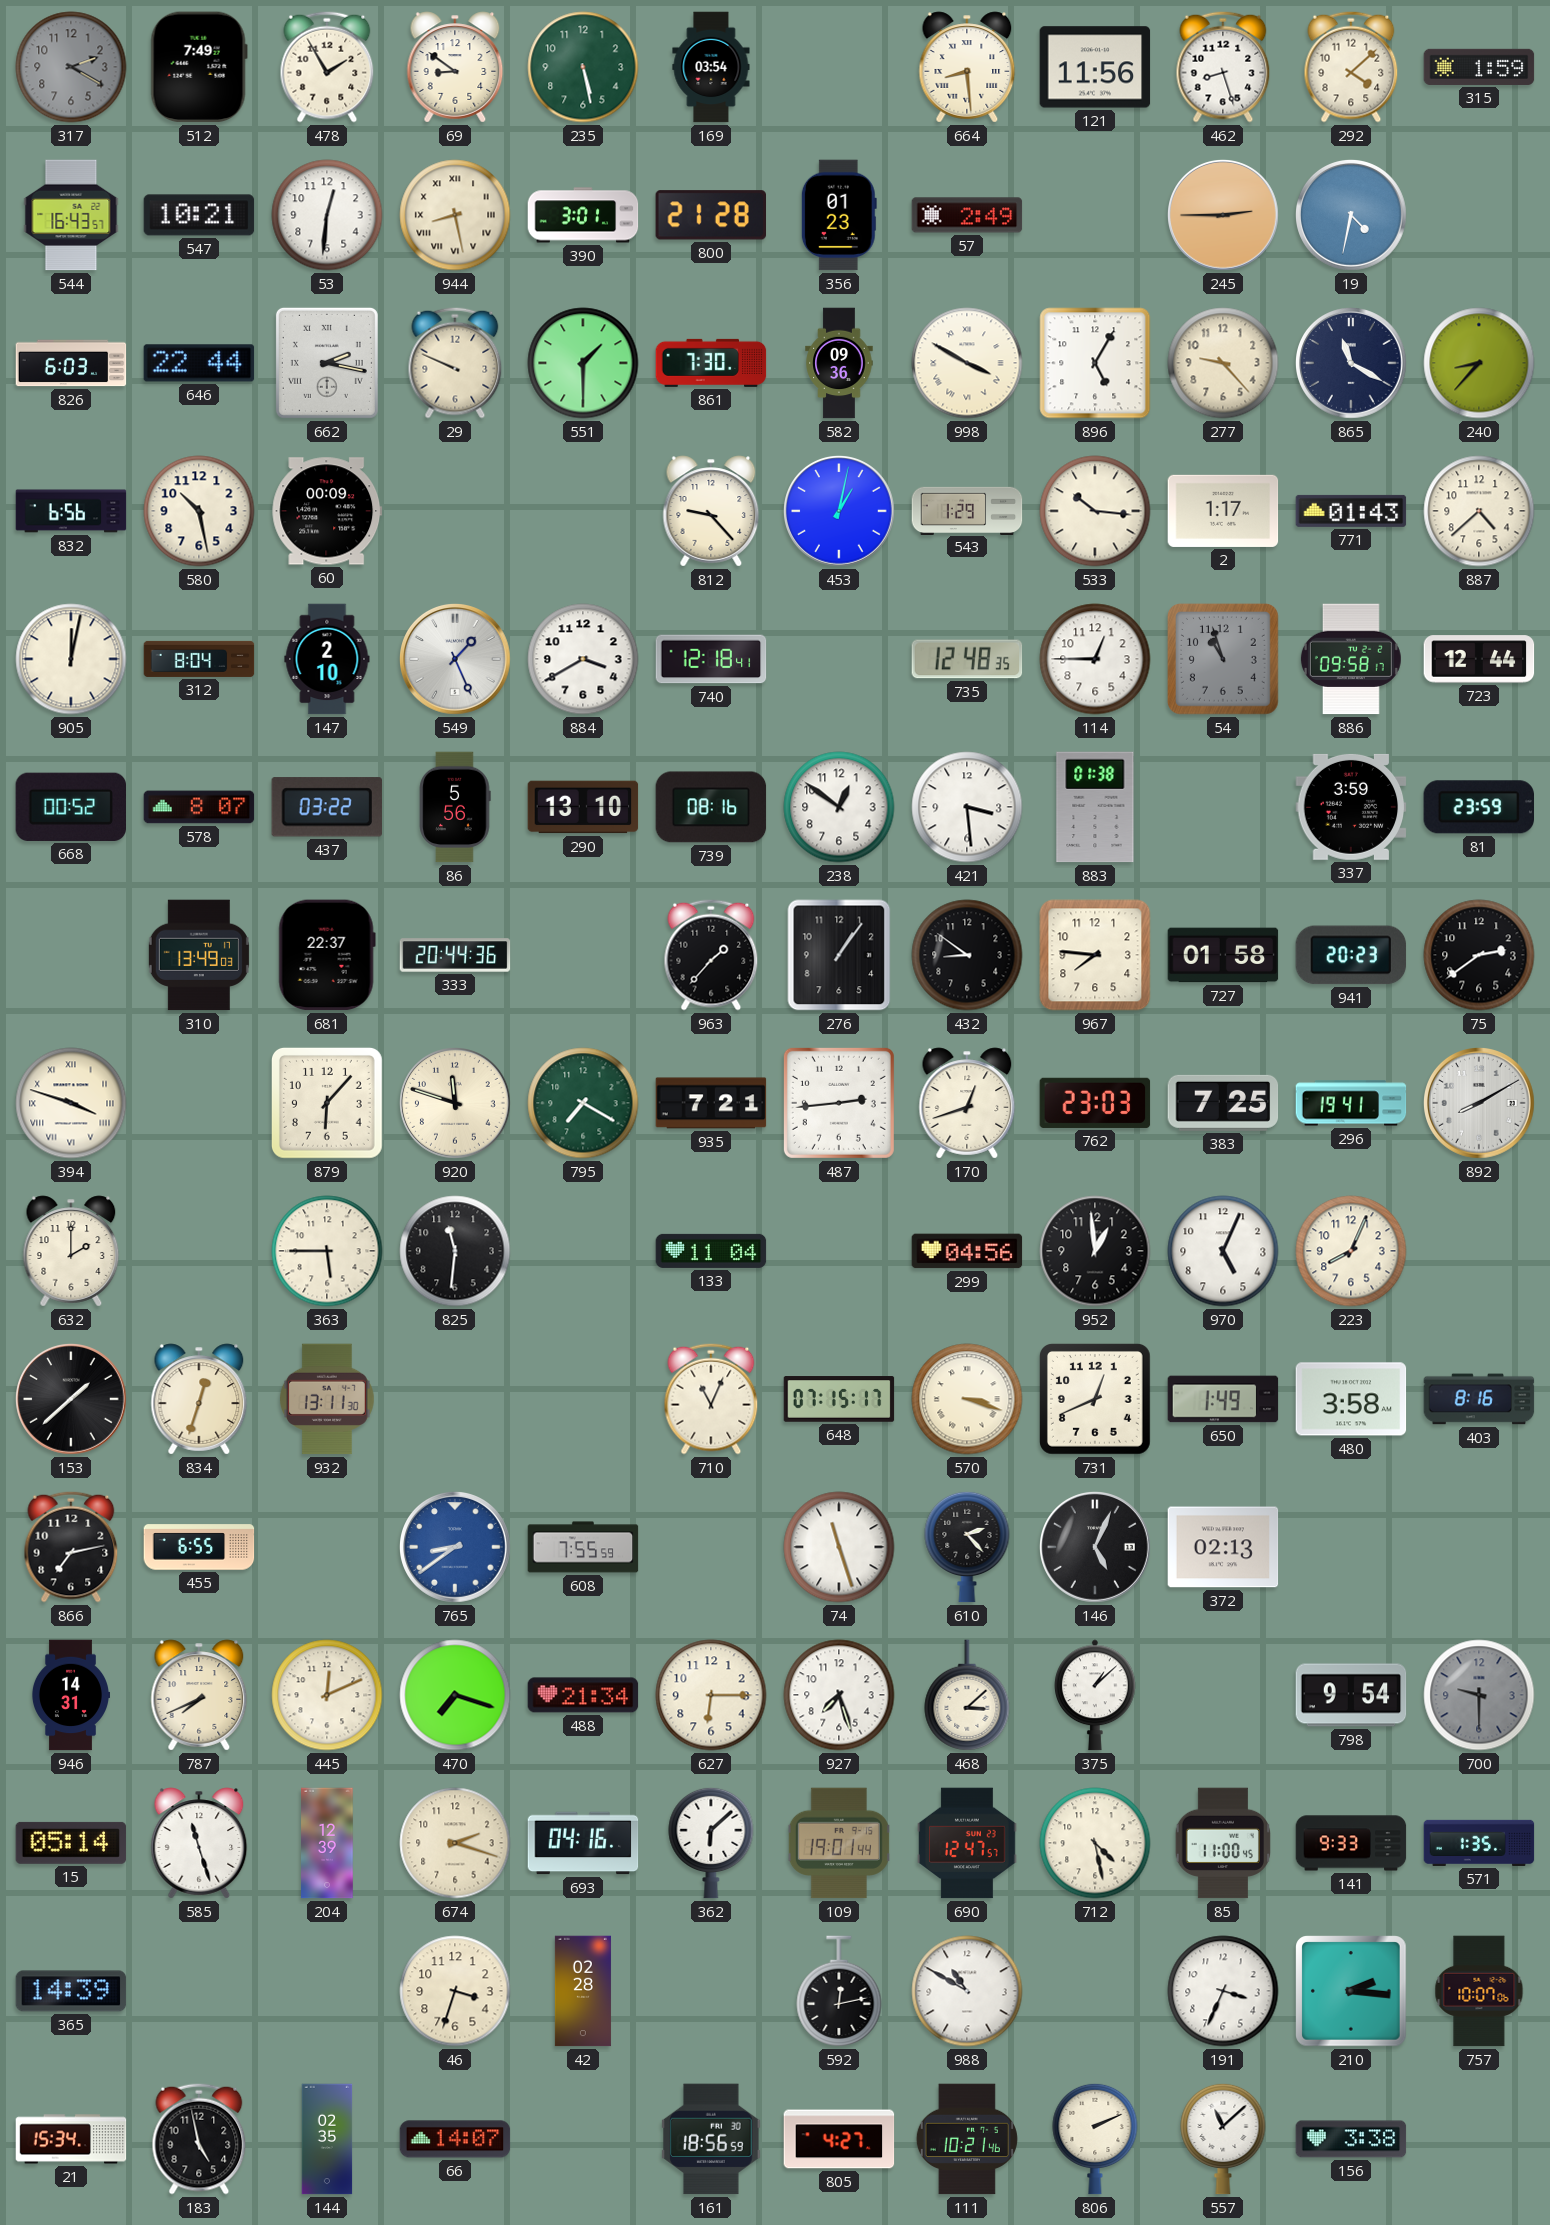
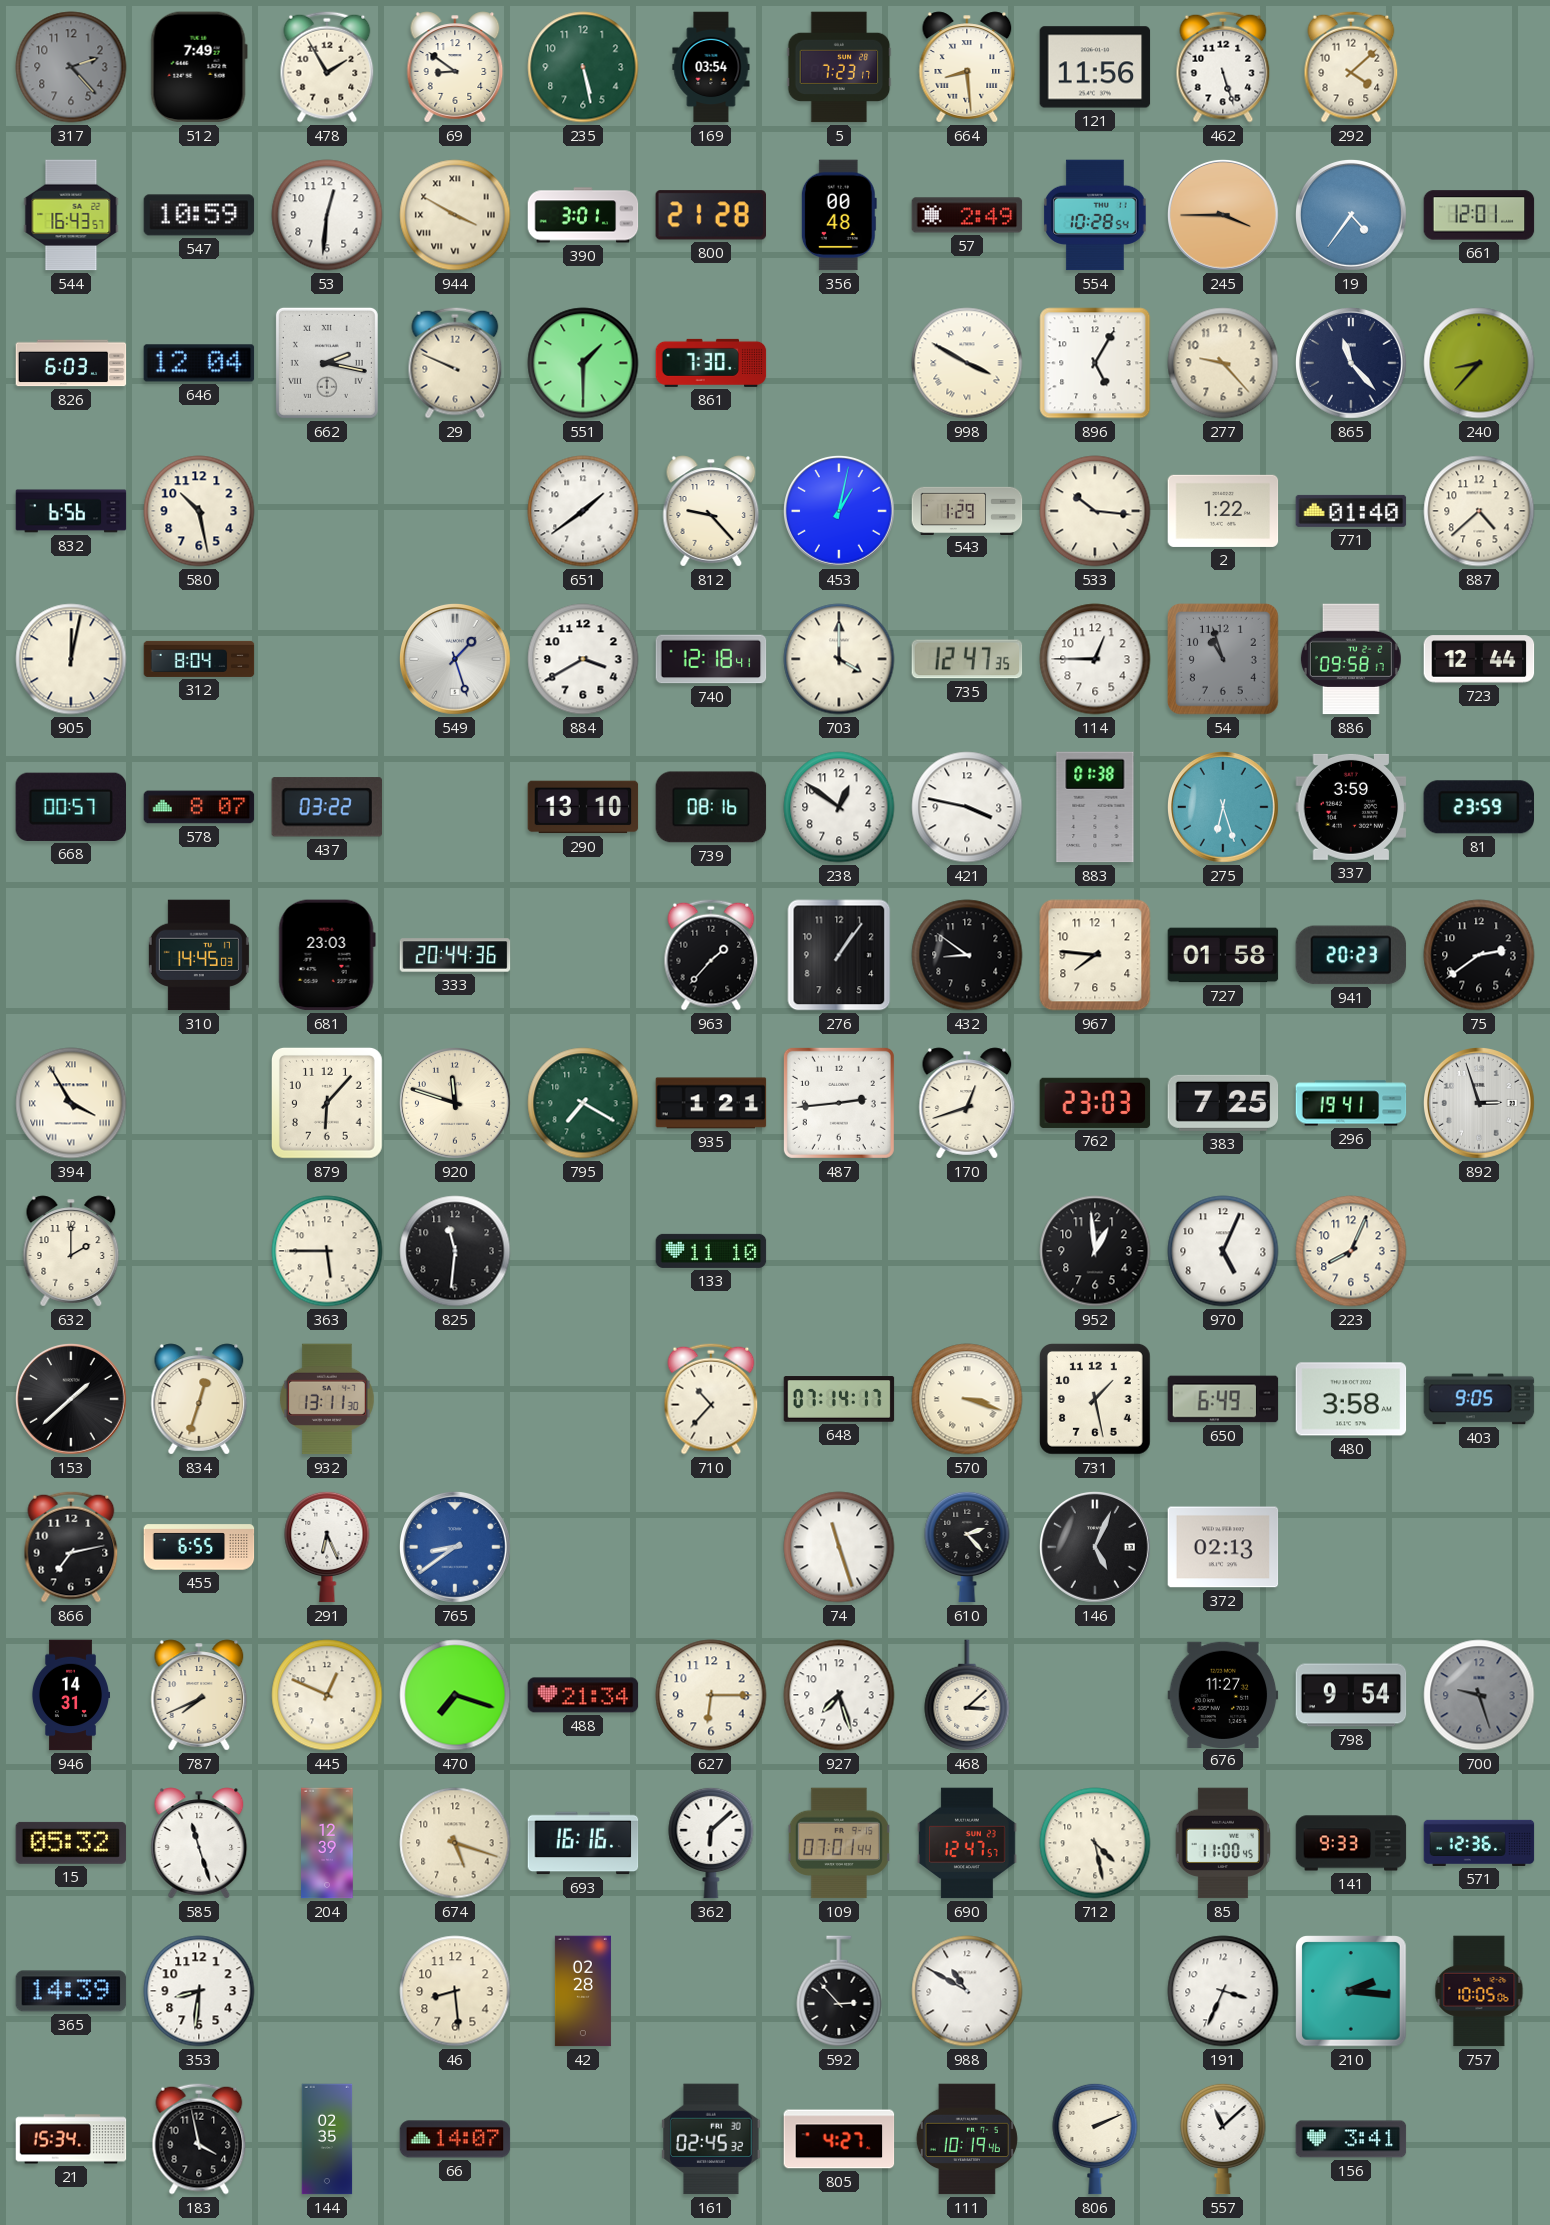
317: 2:20 -> 2:23 (71, 67)
5: none -> 7:23 (839, 67)
462: 8:27 -> 5:27 (1223, 67)
315: 1:59 -> none (1479, 67)
547: 10:21 -> 10:59 (199, 215)
944: 8:28 -> 3:50 (455, 215)
356: 01:23 -> 00:48 (839, 215)
554: none -> 10:28 (1096, 215)
245: 2:45 -> 3:45 (1224, 216)
19: 4:32 -> 4:36 (1352, 216)
661: none -> 12:01 (1479, 215)
646: 22:44 -> 12:04 (199, 363)
582: 09:36 -> none (839, 363)
865: 11:20 -> 11:23 (1352, 364)
60: 00:09 -> none (327, 511)
651: none -> 1:39 (583, 511)
2: 1:17 -> 1:22 (1223, 511)
771: 01:43 -> 01:40 (1351, 511)
147: 2:10 -> none (327, 659)
549: 1:26 -> 1:27 (456, 660)
703: none -> 4:00 (839, 659)
735: 12:48 -> 12:47 (967, 659)
668: 00:52 -> 00:57 (71, 807)
86: 5:56 -> none (455, 807)
421: 3:29 -> 3:47 (967, 807)
275: none -> 6:27 (1224, 808)
310: 13:49 -> 14:45 (199, 955)
681: 22:37 -> 23:03 (327, 955)
394: 3:48 -> 3:55 (71, 1103)
935: 7:21 -> 1:21 (711, 1103)
892: 8:10 -> 2:57 (1480, 1104)
133: 11:04 -> 11:10 (711, 1251)
299: 04:56 -> none (967, 1251)
710: 11:04 -> 10:37 (711, 1399)
648: 07:15 -> 07:14 (839, 1399)
731: 12:41 -> 1:28 (1095, 1399)
650: 1:49 -> 6:49 (1223, 1399)
403: 8:16 -> 9:05 (1479, 1399)
291: none -> 6:26 (327, 1547)
608: 7:55 -> none (583, 1547)
445: 12:11 -> 12:49 (327, 1695)
375: 1:08 -> none (1096, 1695)
676: none -> 11:27 (1223, 1694)
700: 9:30 -> 9:27 (1479, 1695)
15: 05:14 -> 05:32 (71, 1843)
674: 2:18 -> 5:18 (455, 1843)
693: 04:16 -> 16:16 (583, 1843)
109: 19:01 -> 07:01 (839, 1843)
571: 1:35 -> 12:36 (1479, 1843)
353: none -> 8:31 (199, 1991)
46: 3:33 -> 8:29 (455, 1991)
592: 12:13 -> 2:53 (839, 1991)
757: 10:07 -> 10:05 (1479, 1991)
183: 4:58 -> 3:58 (199, 2139)
161: 18:56 -> 02:45 (711, 2139)
111: 10:21 -> 10:19 (967, 2139)
156: 3:38 -> 3:41 (1351, 2139)
